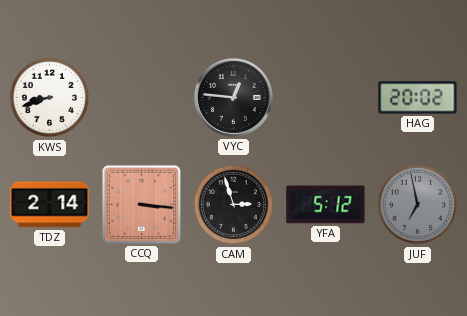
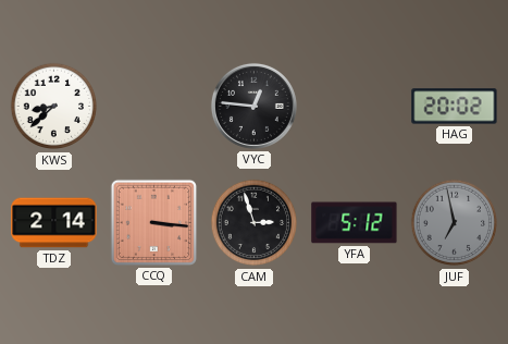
KWS: 8:42 -> 8:38 (54, 107)
